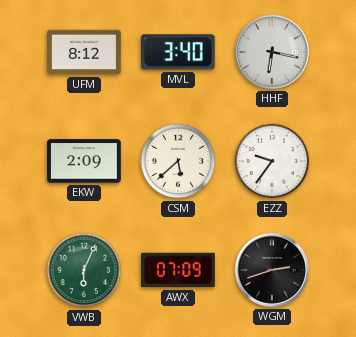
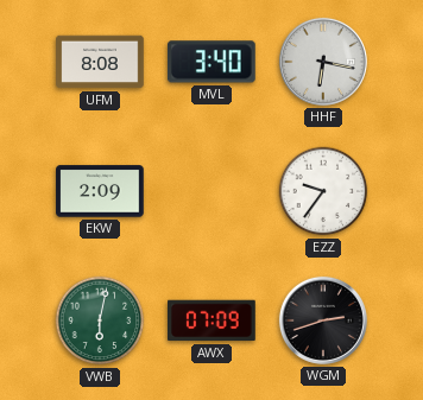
UFM: 8:12 -> 8:08 (100, 62)
CSM: 5:38 -> none (178, 161)
VWB: 6:04 -> 6:02 (100, 320)
